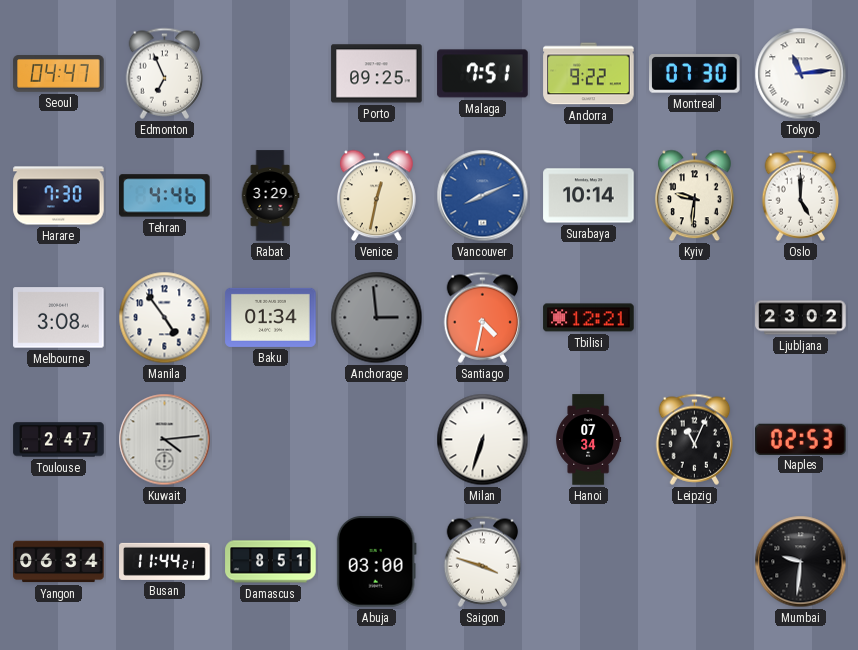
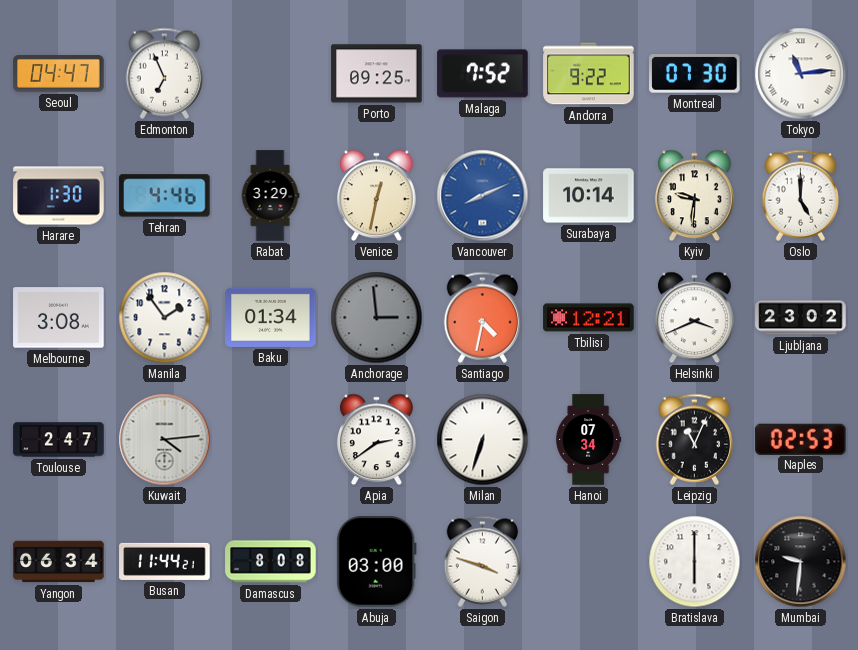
Malaga: 7:51 -> 7:52 (483, 74)
Harare: 7:30 -> 1:30 (59, 196)
Manila: 4:54 -> 1:54 (165, 318)
Helsinki: none -> 3:41 (695, 318)
Apia: none -> 2:39 (377, 440)
Damascus: 8:51 -> 8:08 (271, 562)
Bratislava: none -> 6:00 (695, 562)
